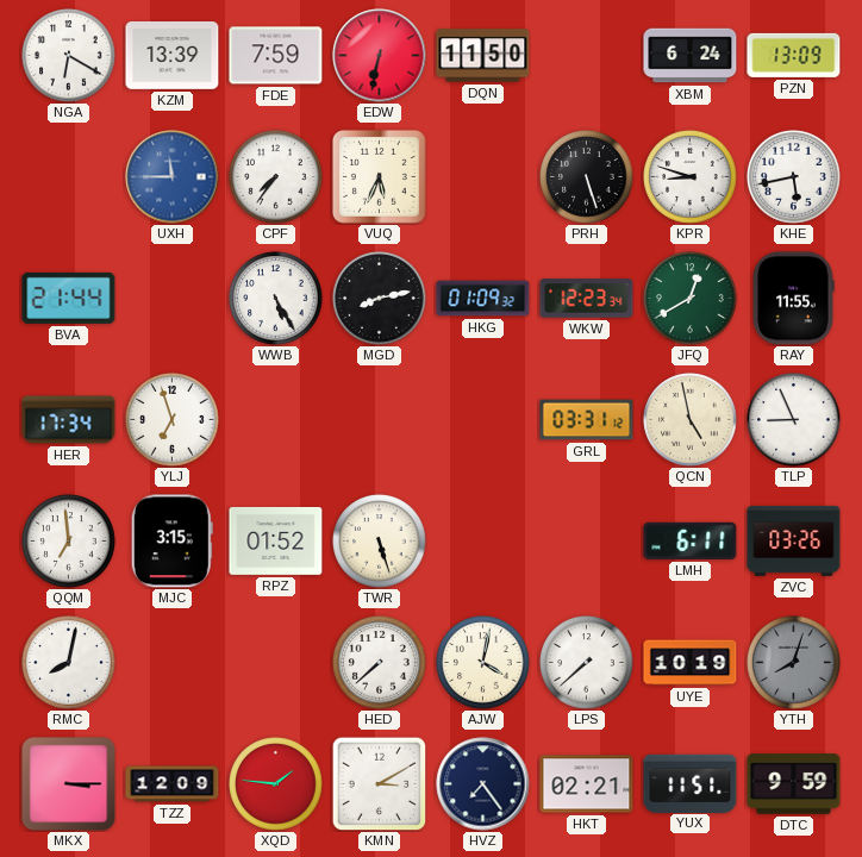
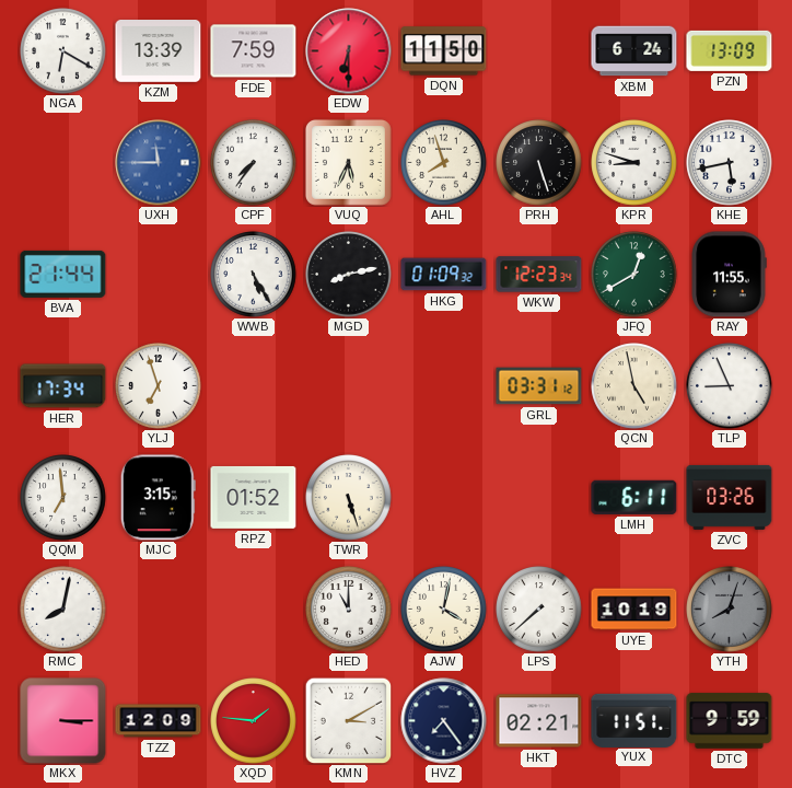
EDW: 6:32 -> 6:30 (349, 51)
AHL: none -> 7:57 (444, 163)
HED: 7:38 -> 11:00 (349, 610)
